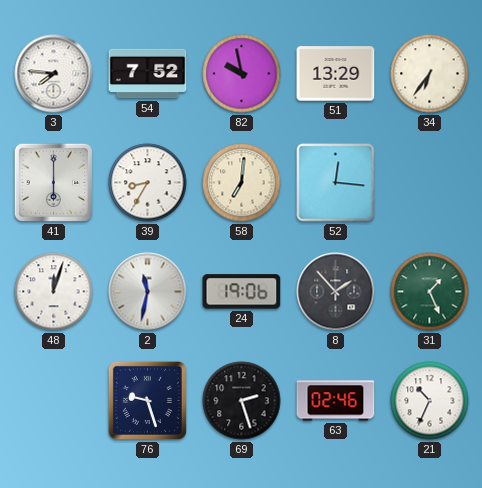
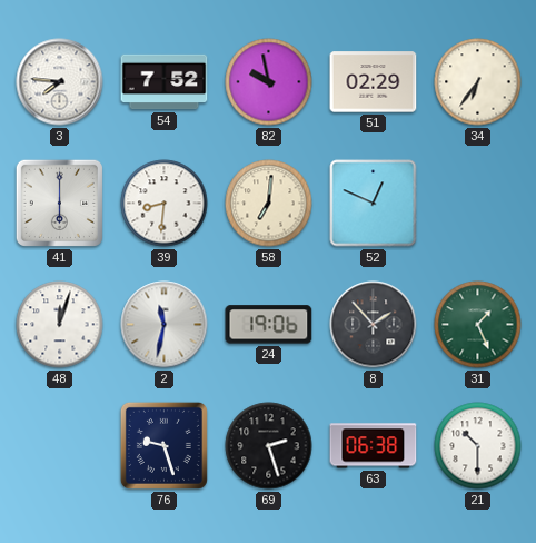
51: 13:29 -> 02:29 (374, 82)
39: 8:35 -> 8:31 (165, 204)
52: 12:16 -> 12:49 (374, 204)
63: 02:46 -> 06:38 (374, 446)
21: 10:34 -> 10:30 (478, 446)
